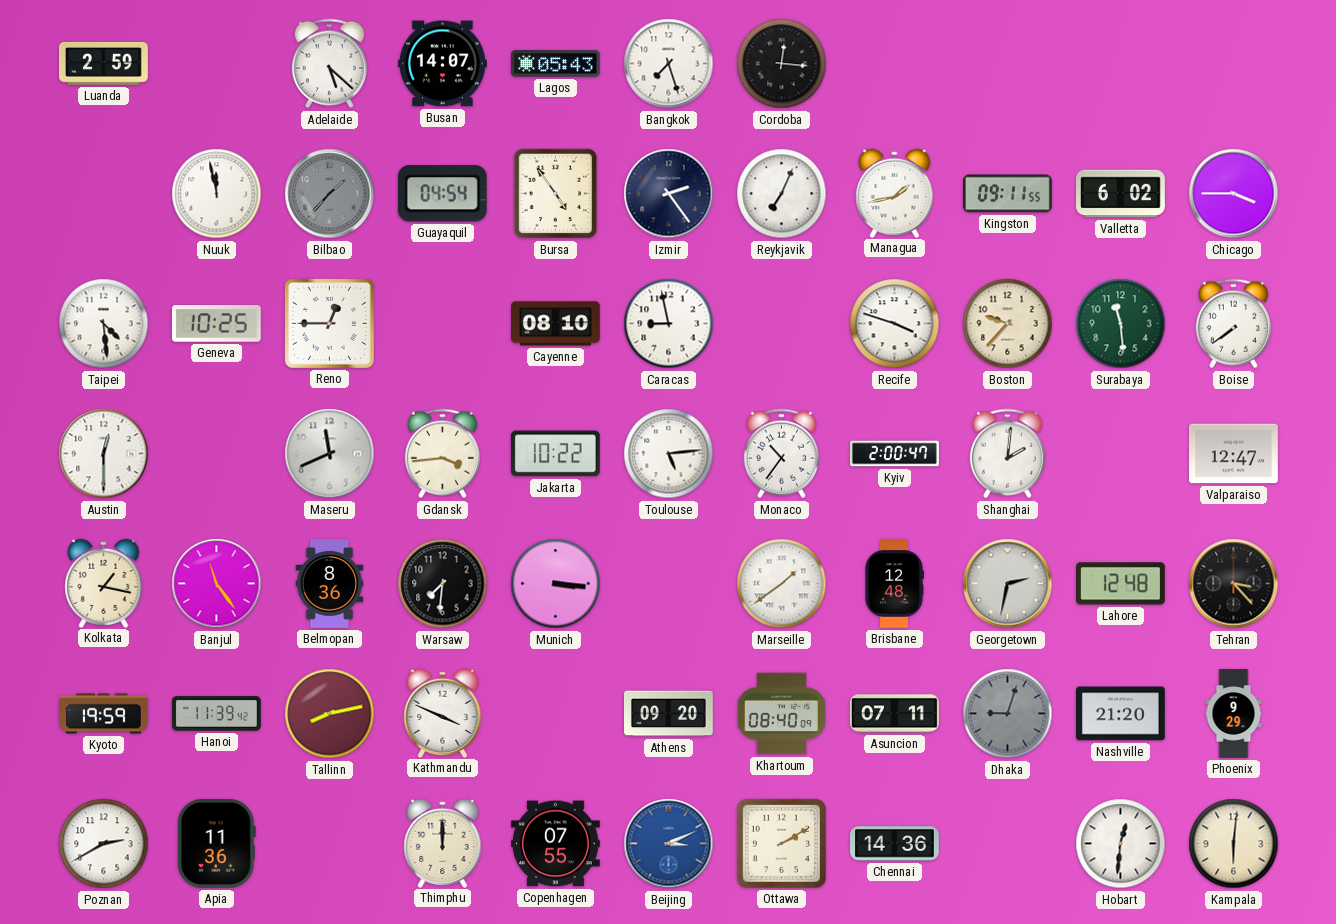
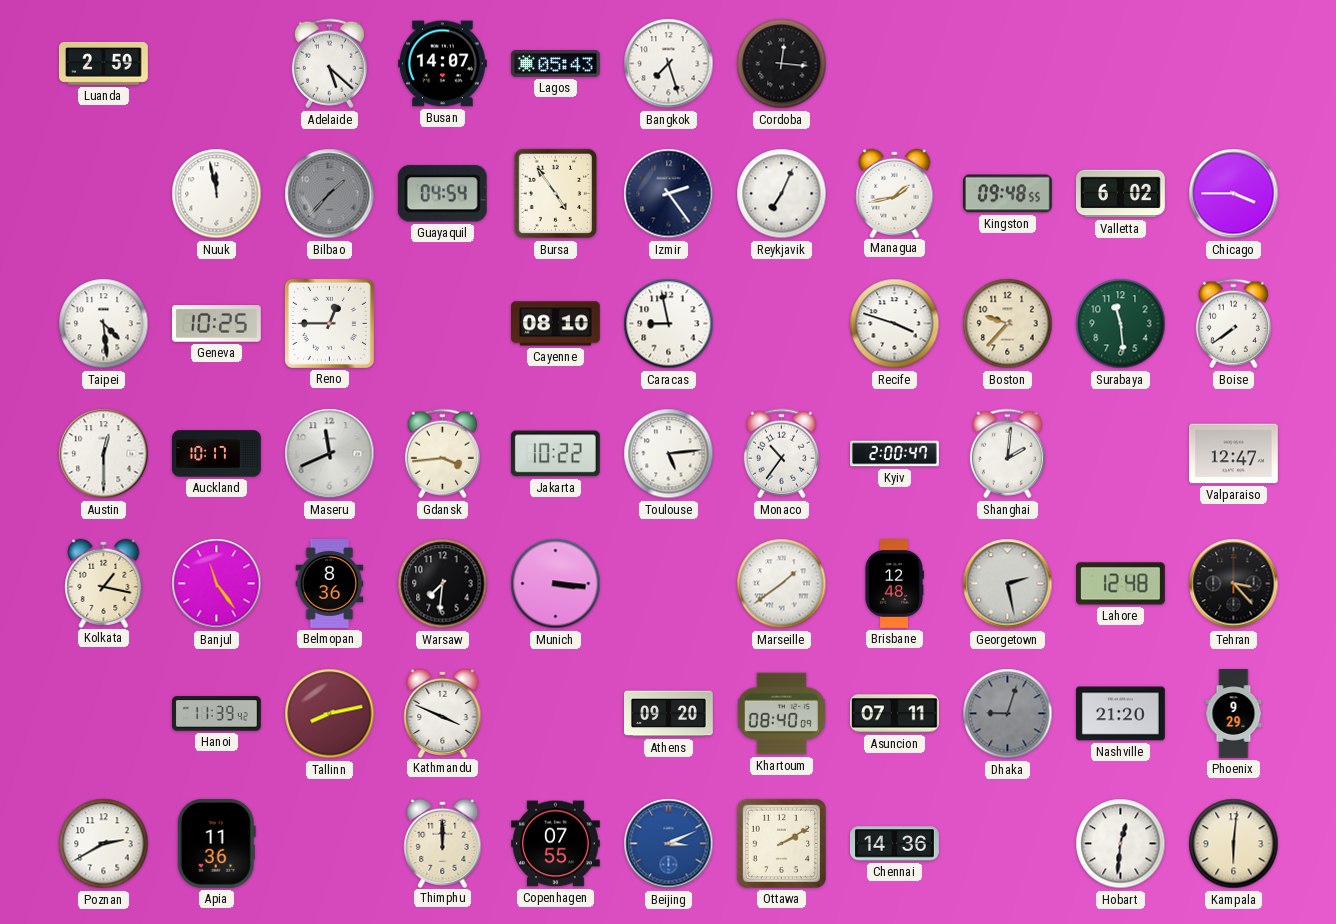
Kingston: 09:11 -> 09:48 (1008, 194)
Auckland: none -> 10:17 (217, 454)
Georgetown: 2:32 -> 2:28 (1008, 584)
Kyoto: 19:59 -> none (104, 714)
